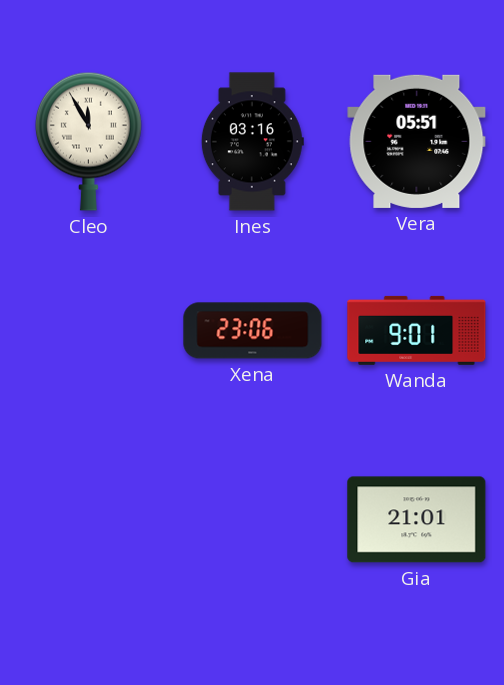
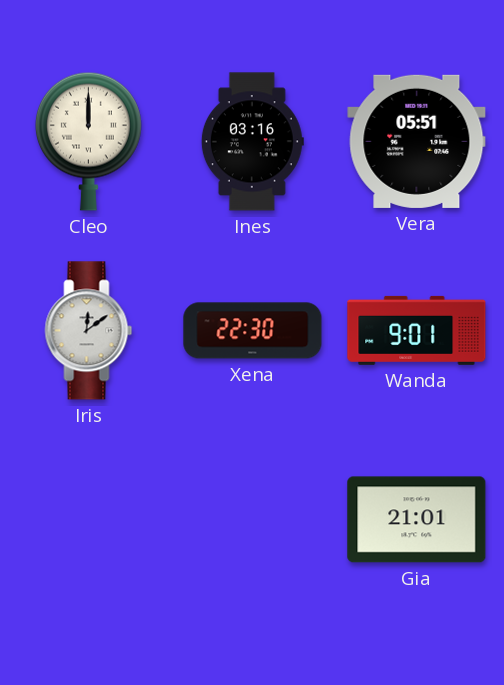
Cleo: 11:55 -> 12:00 (88, 141)
Iris: none -> 12:09 (89, 331)
Xena: 23:06 -> 22:30 (253, 331)
